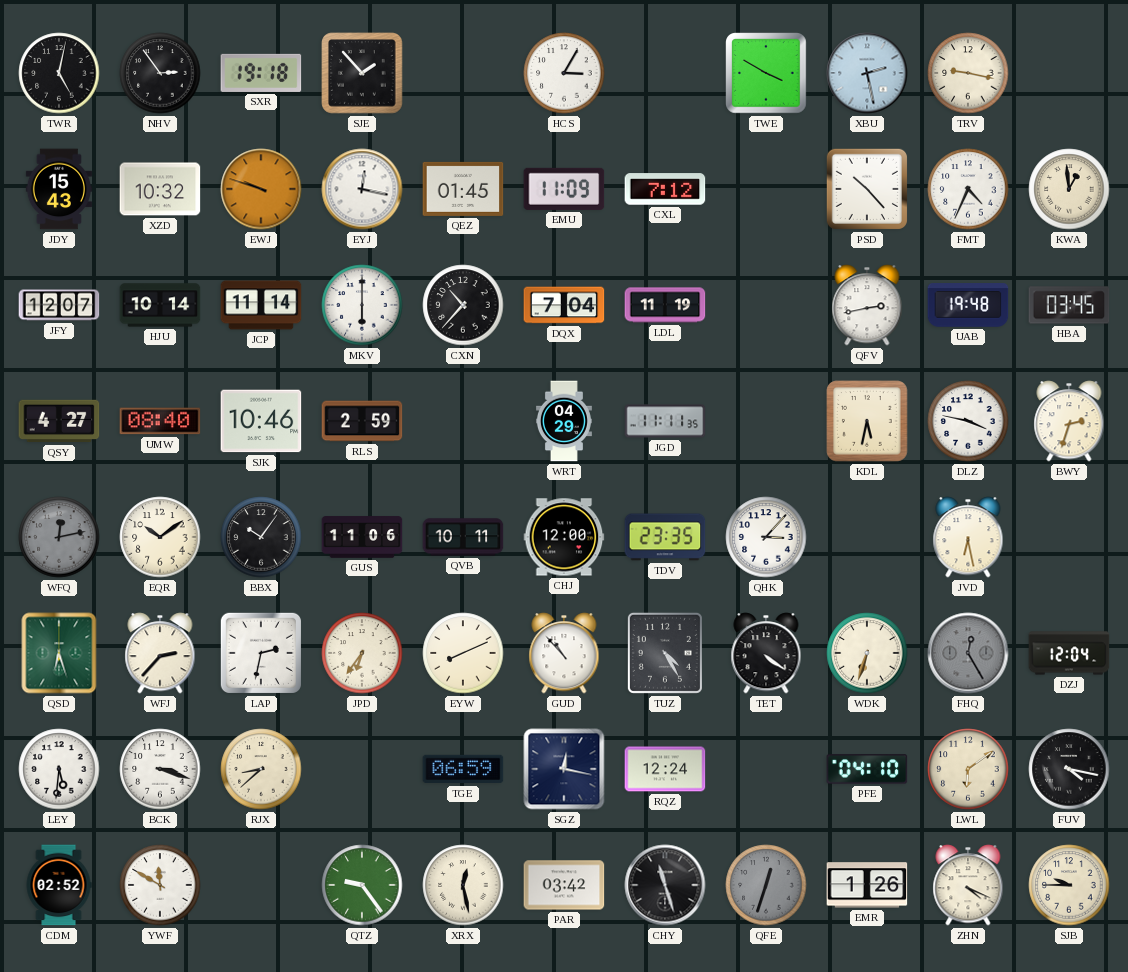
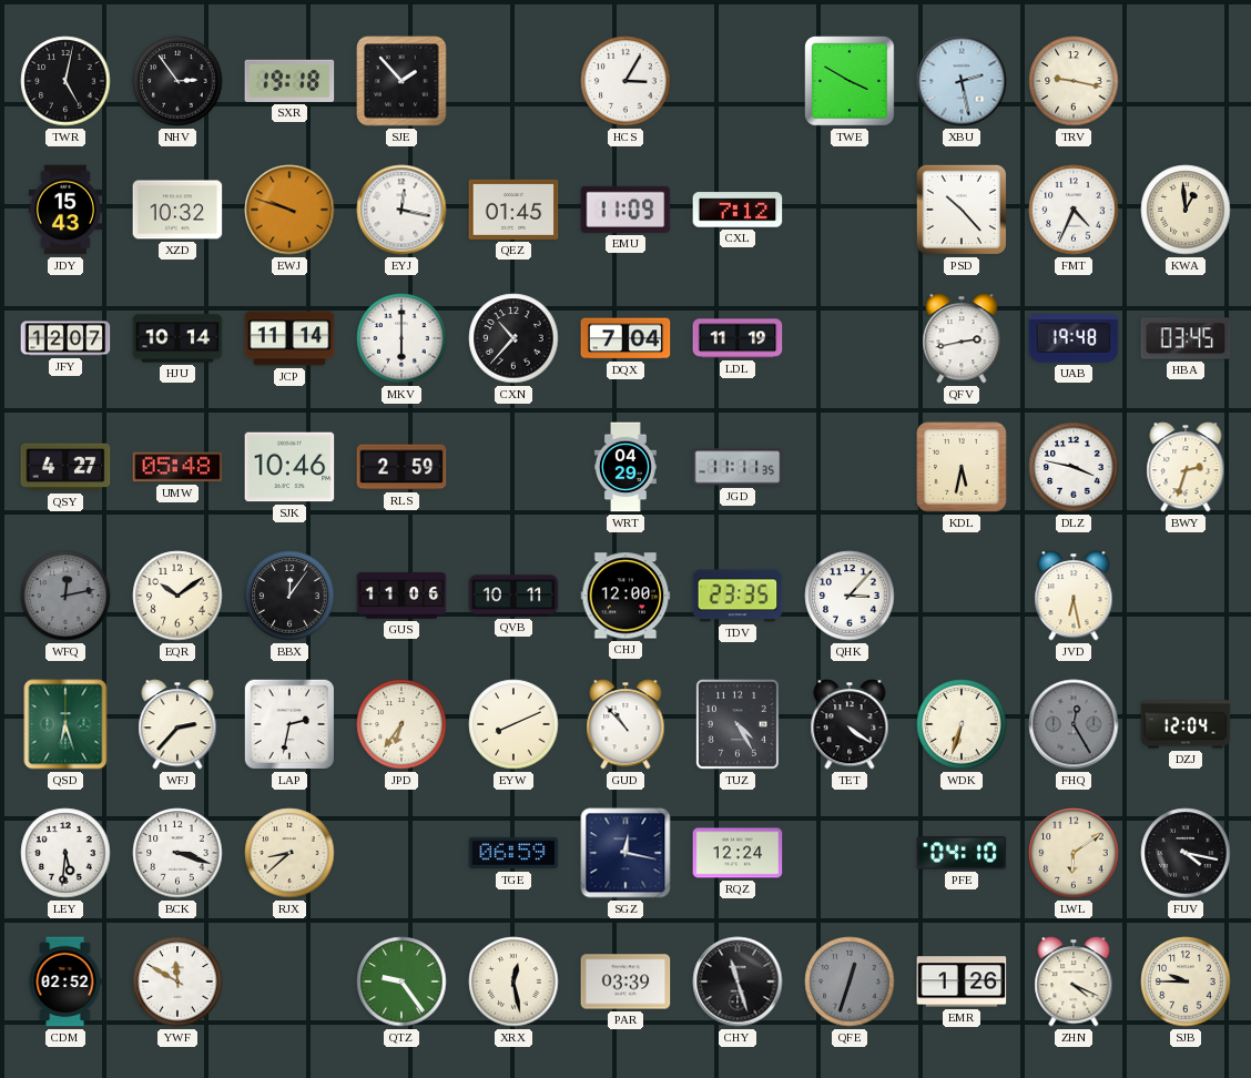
UMW: 08:40 -> 05:48 (177, 467)
BBX: 10:06 -> 12:06 (289, 596)
PAR: 03:42 -> 03:39 (625, 982)
